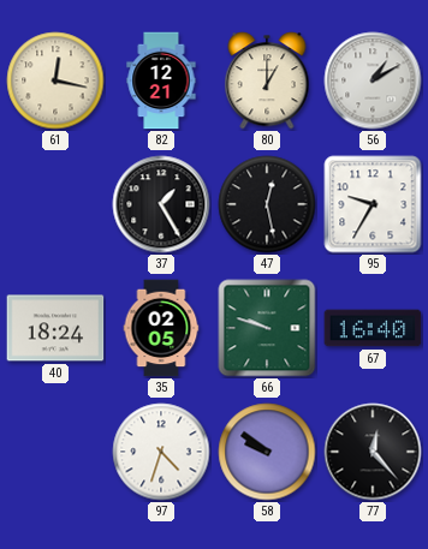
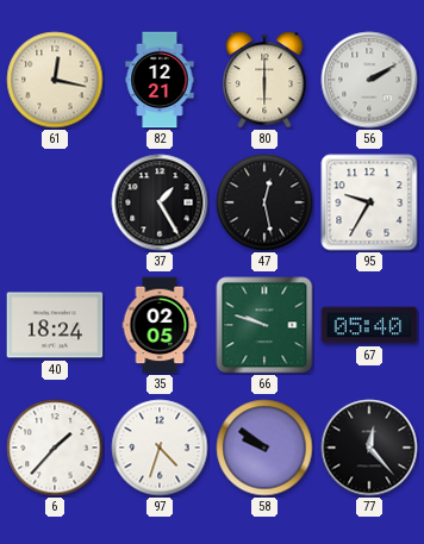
80: 1:00 -> 6:00 (264, 80)
56: 1:10 -> 2:10 (369, 80)
67: 16:40 -> 05:40 (369, 325)
6: none -> 1:37 (55, 448)
